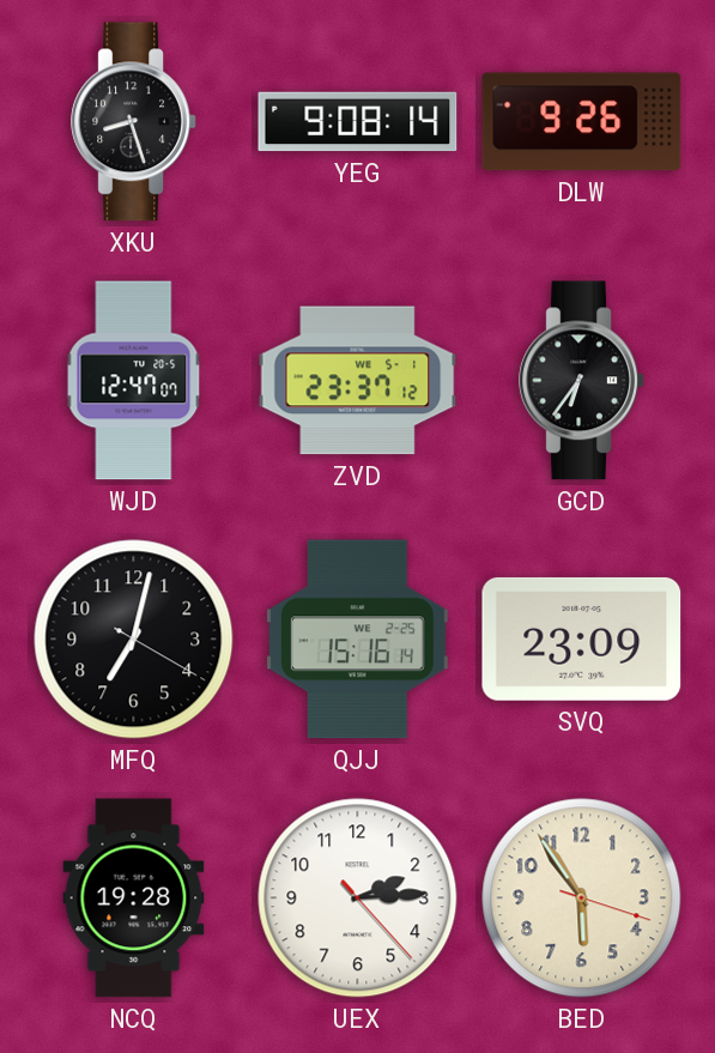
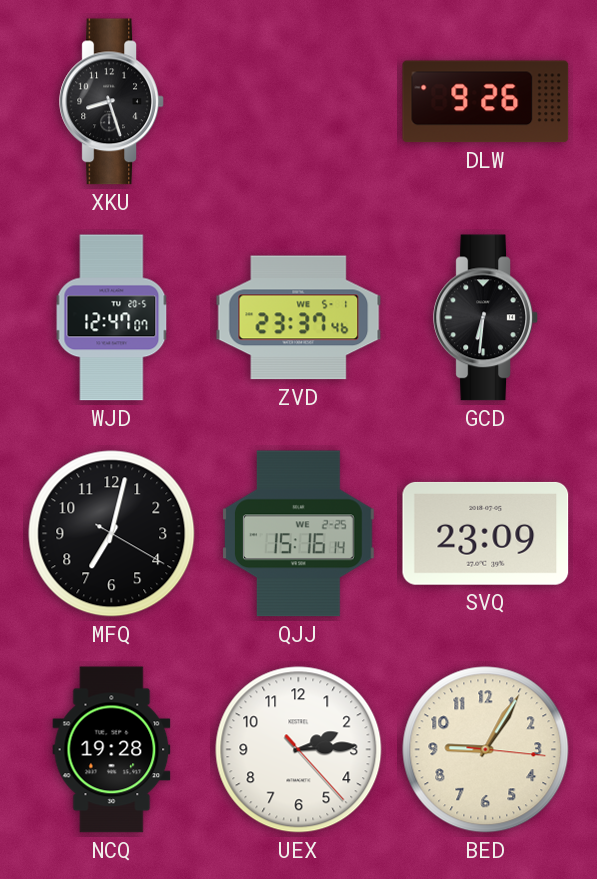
YEG: 9:08 -> none (358, 122)
ZVD: 23:37:12 -> 23:37:46 (299, 318)
GCD: 6:36 -> 6:31 (486, 318)
BED: 5:54 -> 9:05 (486, 750)
